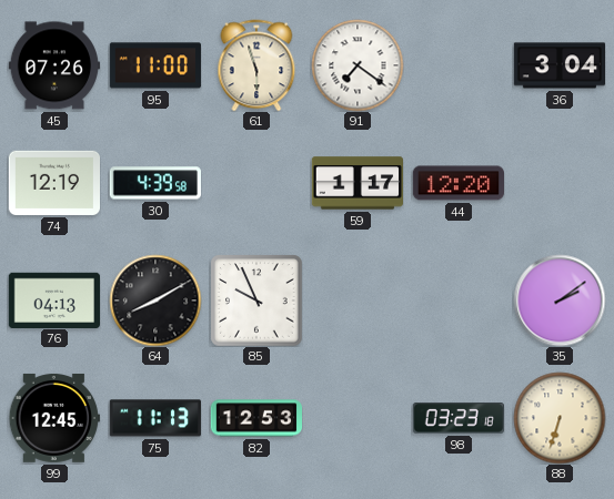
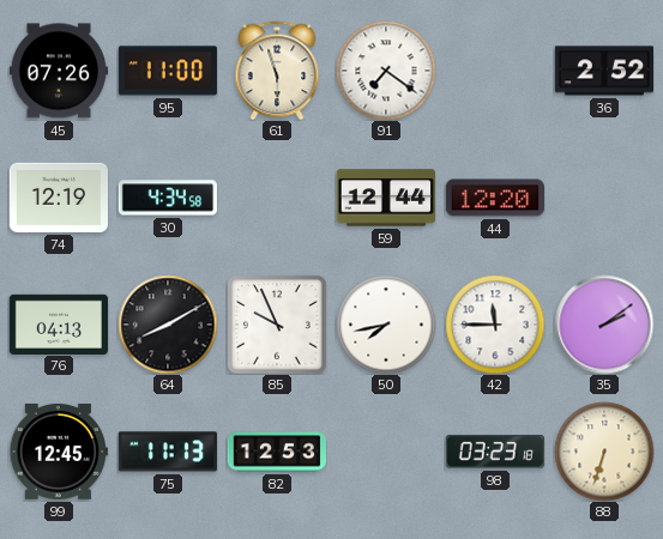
36: 3:04 -> 2:52 (603, 71)
30: 4:39 -> 4:34 (168, 198)
59: 1:17 -> 12:44 (385, 198)
50: none -> 7:43 (386, 325)
42: none -> 11:45 (495, 325)
